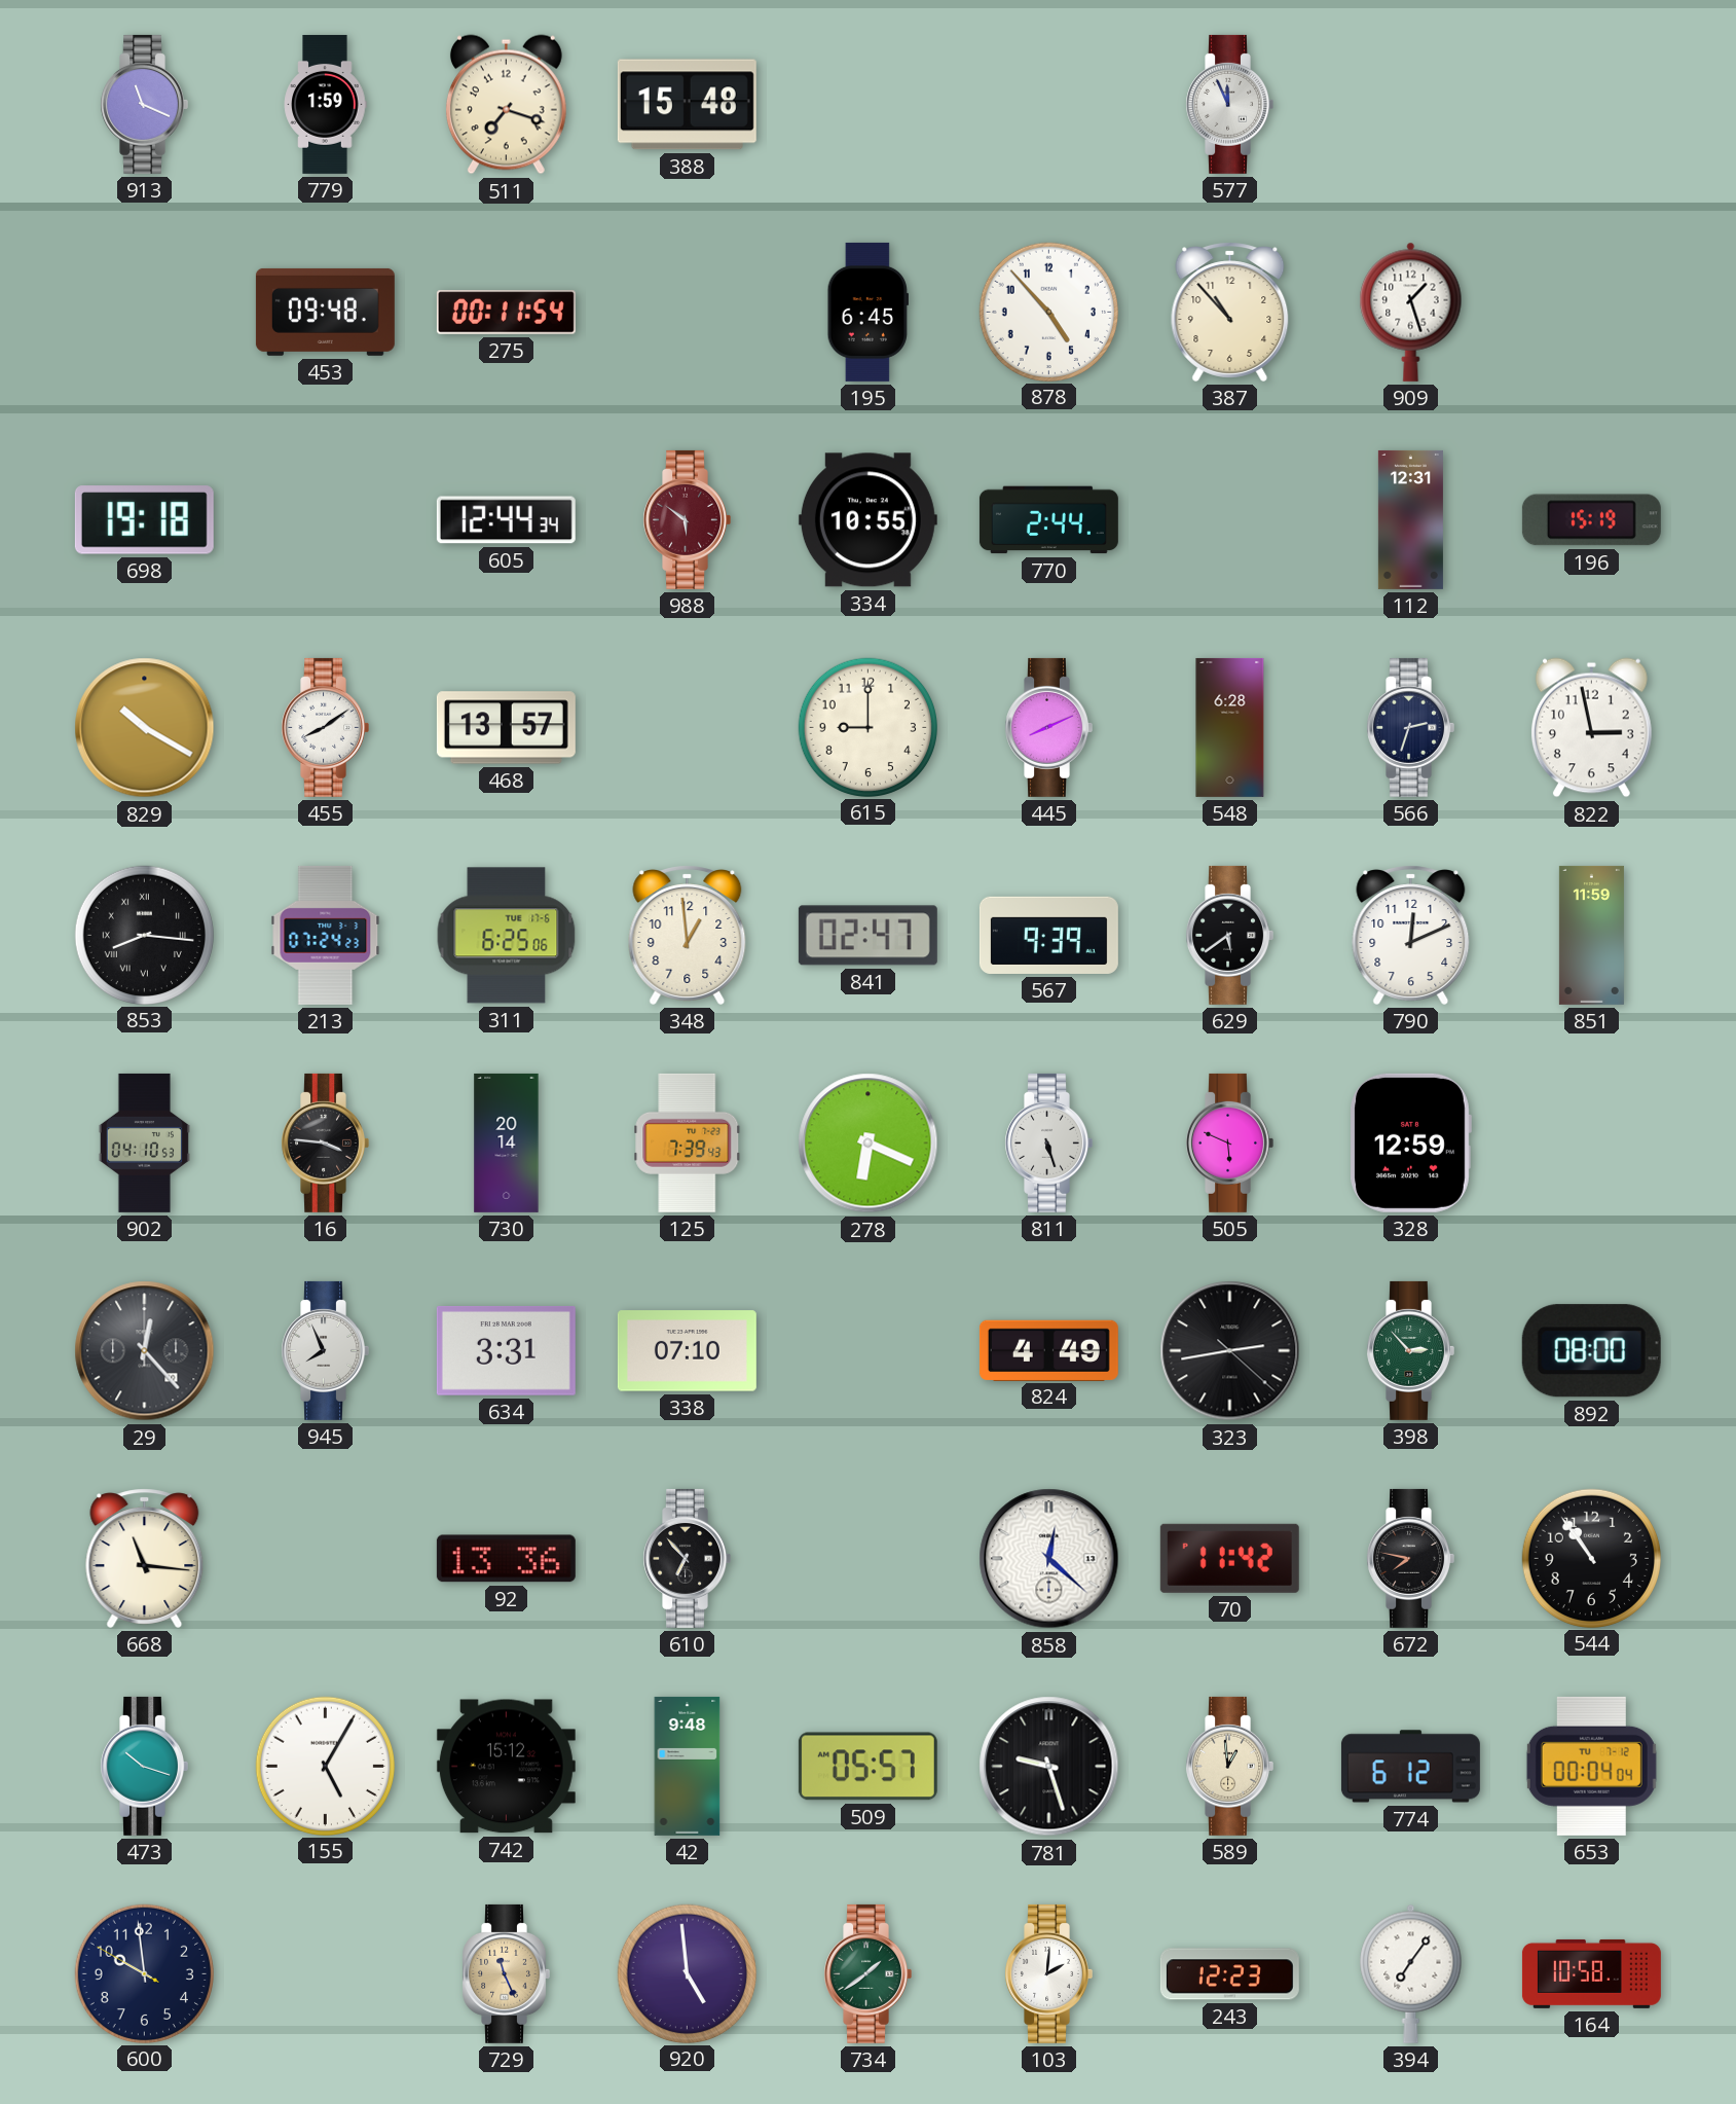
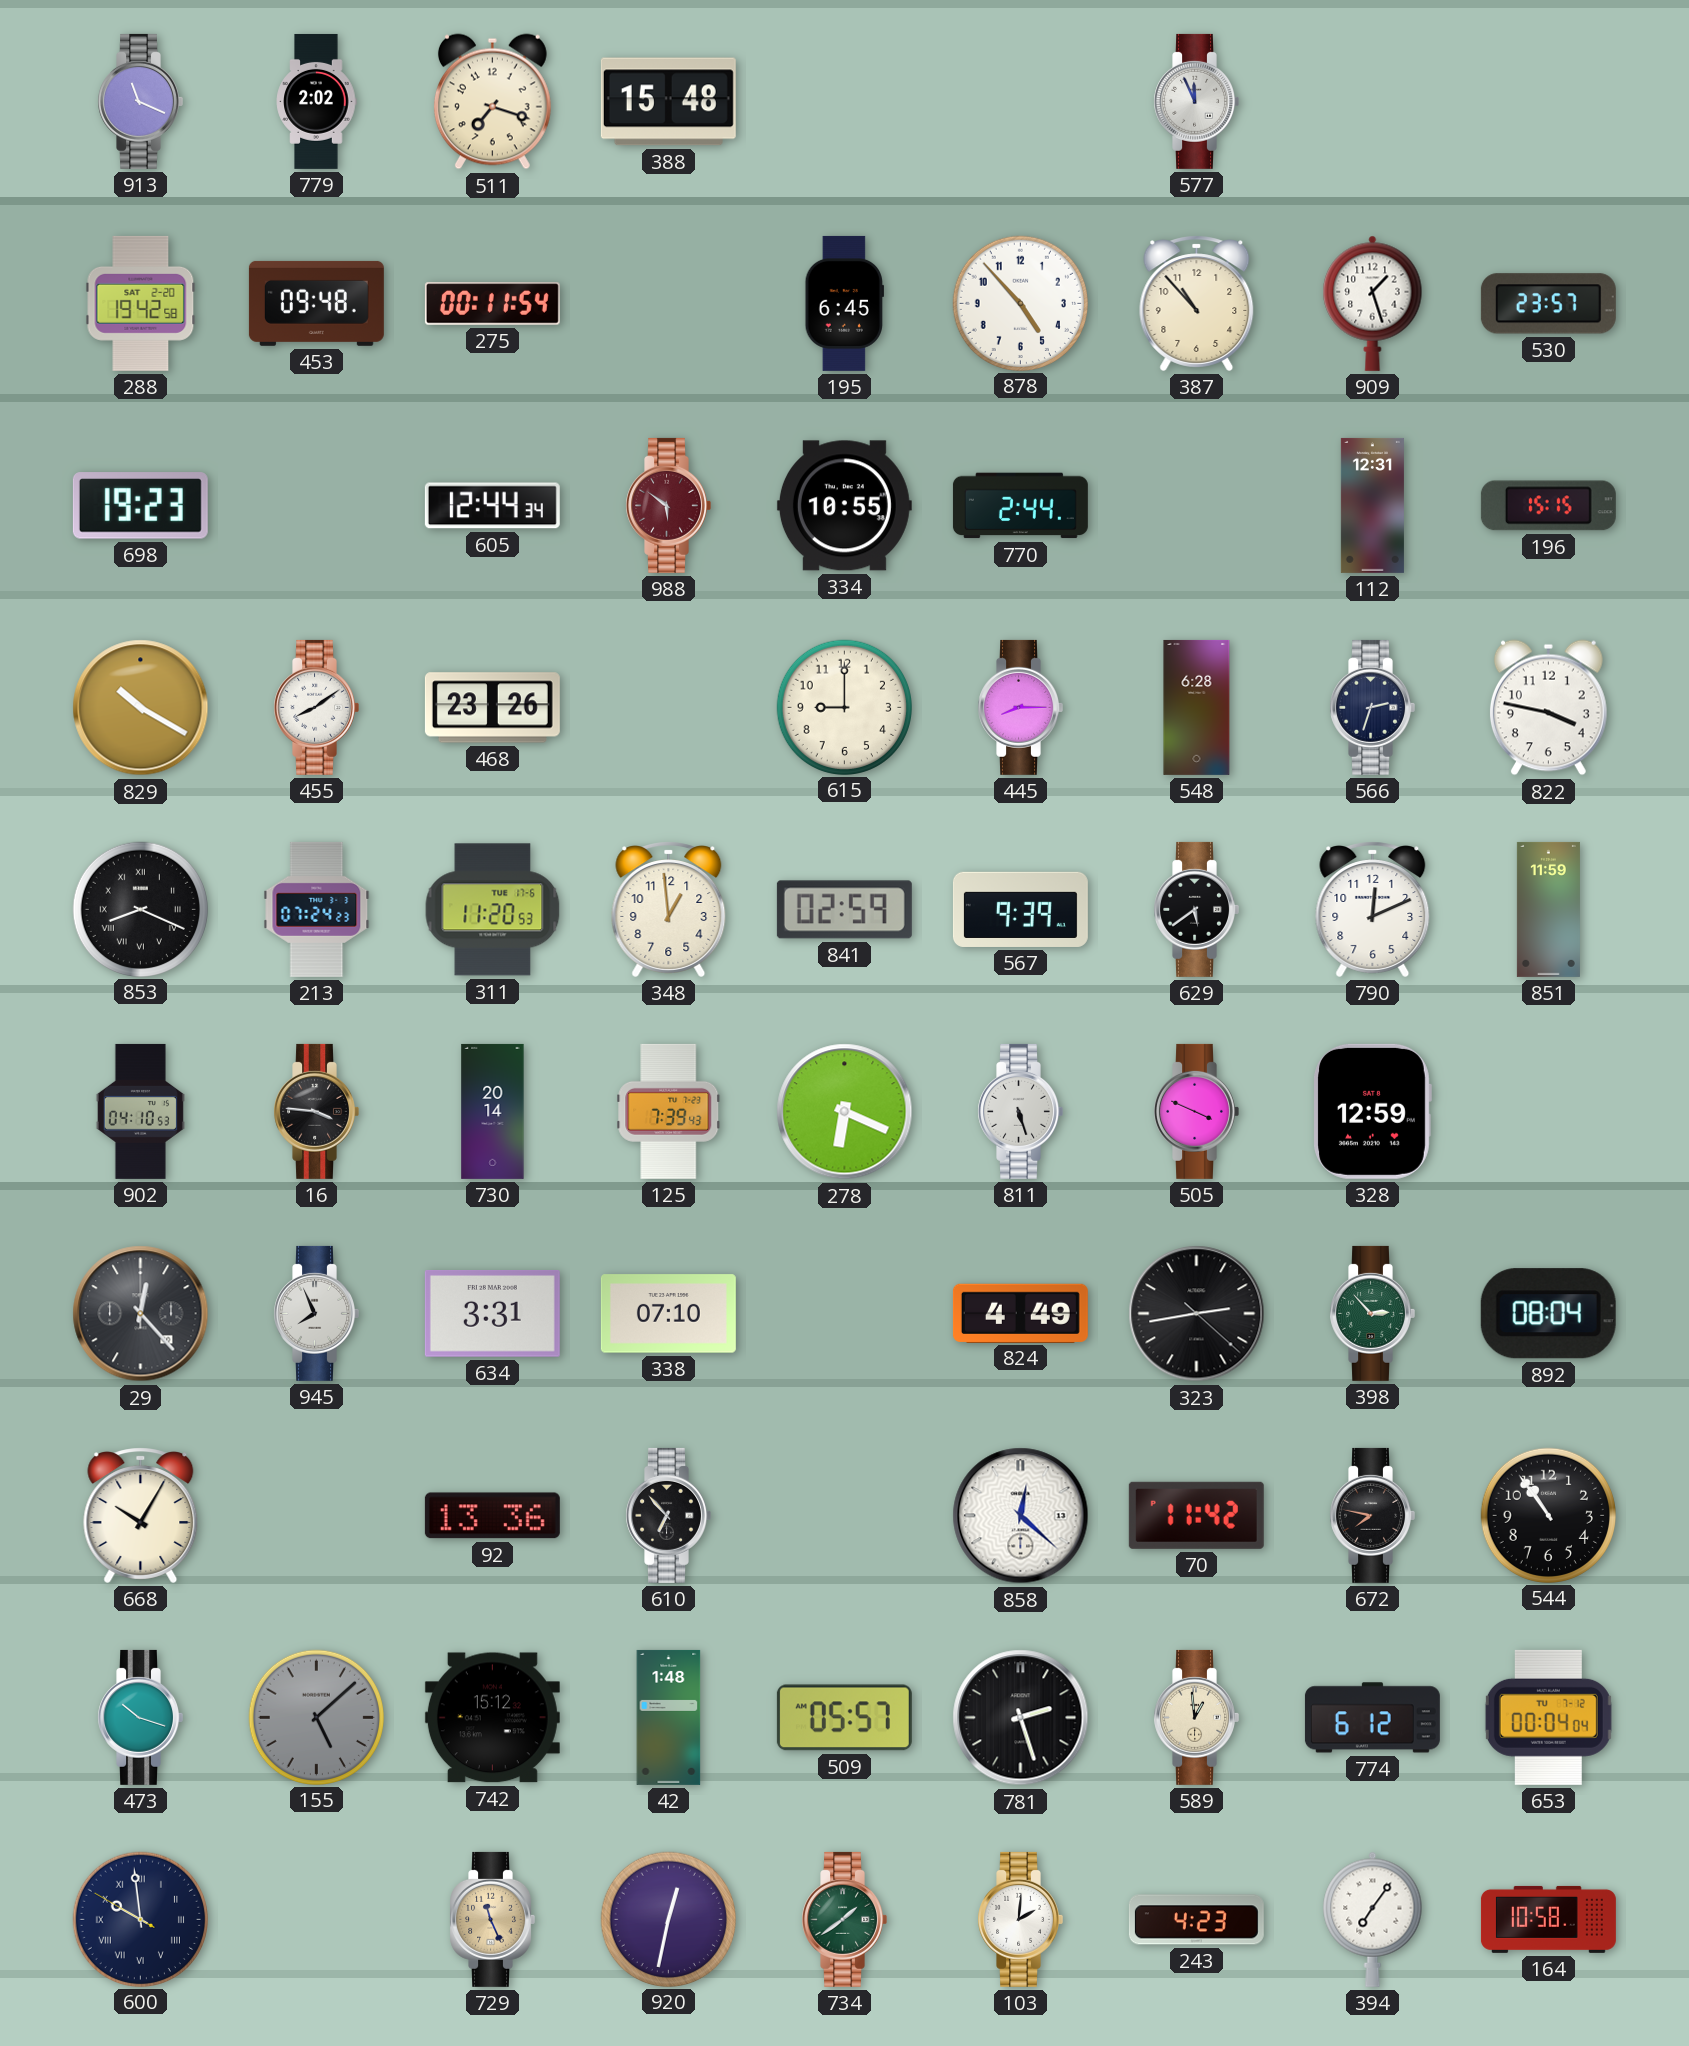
779: 1:59 -> 2:02 (316, 101)
288: none -> 19:42 (141, 303)
530: none -> 23:57 (1548, 304)
698: 19:18 -> 19:23 (140, 506)
196: 15:19 -> 15:15 (1548, 506)
468: 13:57 -> 23:26 (492, 708)
445: 8:11 -> 8:15 (1020, 707)
822: 2:58 -> 3:47 (1548, 708)
853: 8:16 -> 8:19 (140, 909)
311: 6:25 -> 11:20 (493, 910)
841: 02:47 -> 02:59 (844, 910)
505: 5:49 -> 3:49 (1196, 1111)
892: 08:00 -> 08:04 (1548, 1314)
668: 11:16 -> 10:05 (141, 1515)
155: 5:05 -> 5:08 (316, 1717)
155 dial: white -> grey (316, 1717)
42: 9:48 -> 1:48 (669, 1717)
781: 9:27 -> 2:27 (1021, 1718)
600 numerals: Arabic -> Roman (140, 1919)
920: 4:59 -> 12:32 (668, 1919)
243: 12:23 -> 4:23 (1196, 1920)
